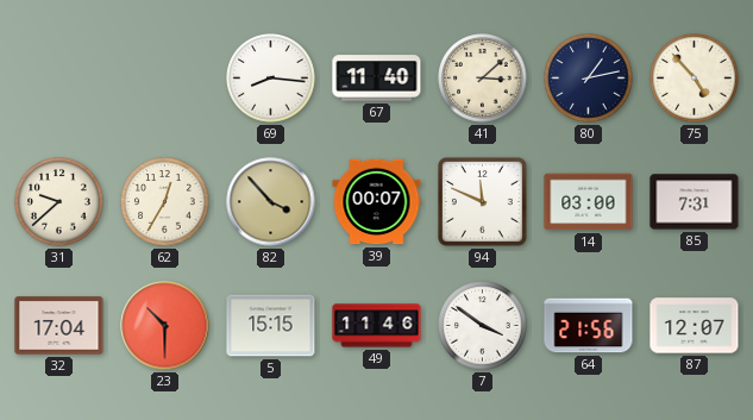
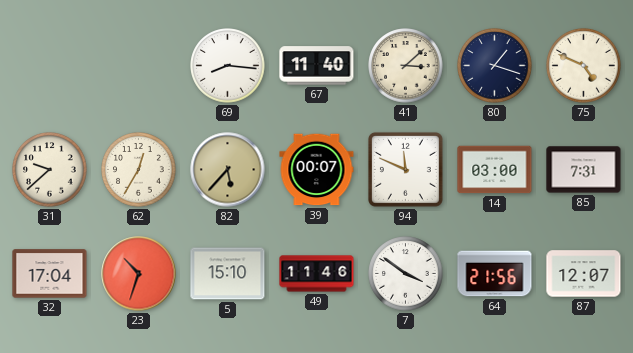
80: 1:13 -> 1:18 (495, 66)
75: 4:53 -> 4:49 (584, 66)
82: 3:53 -> 5:37 (228, 170)
23: 10:30 -> 10:33 (139, 274)
5: 15:15 -> 15:10 (228, 274)
